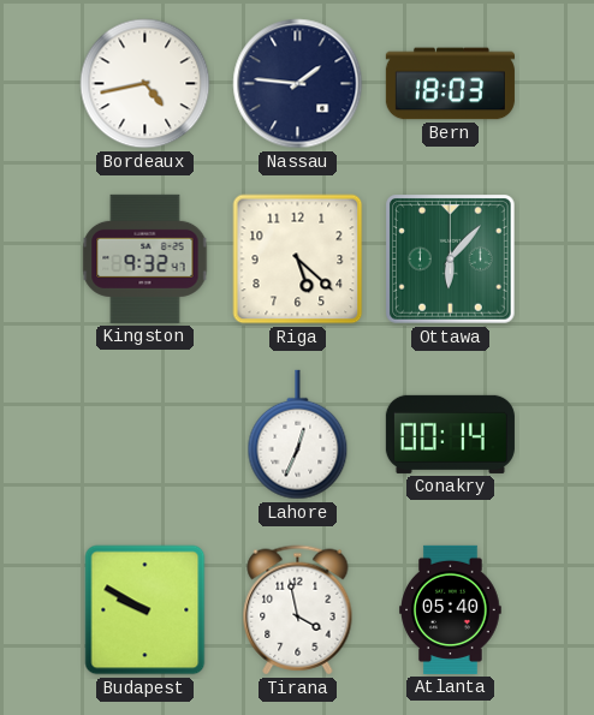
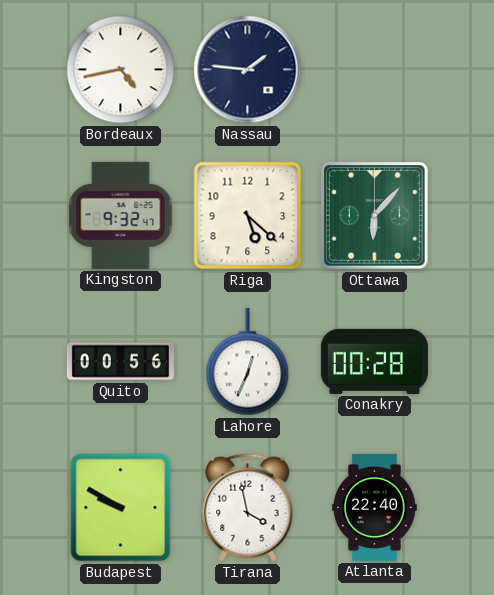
Bern: 18:03 -> none (450, 84)
Quito: none -> 00:56 (120, 362)
Conakry: 00:14 -> 00:28 (374, 361)
Atlanta: 05:40 -> 22:40 (375, 507)
